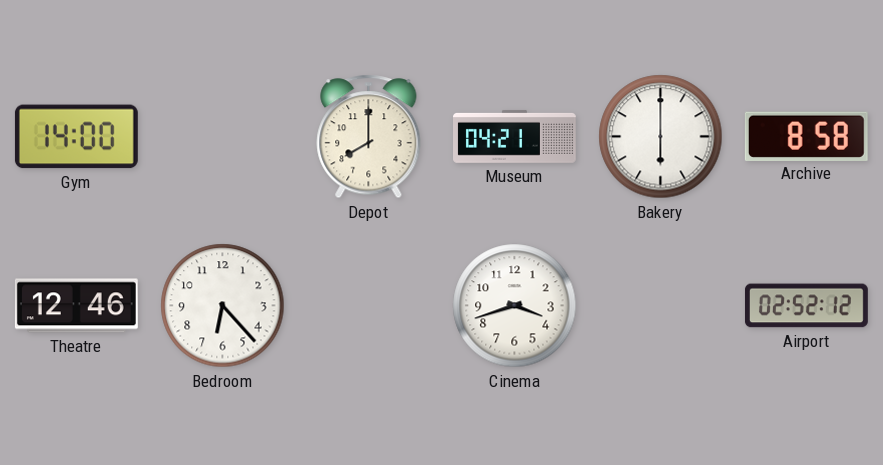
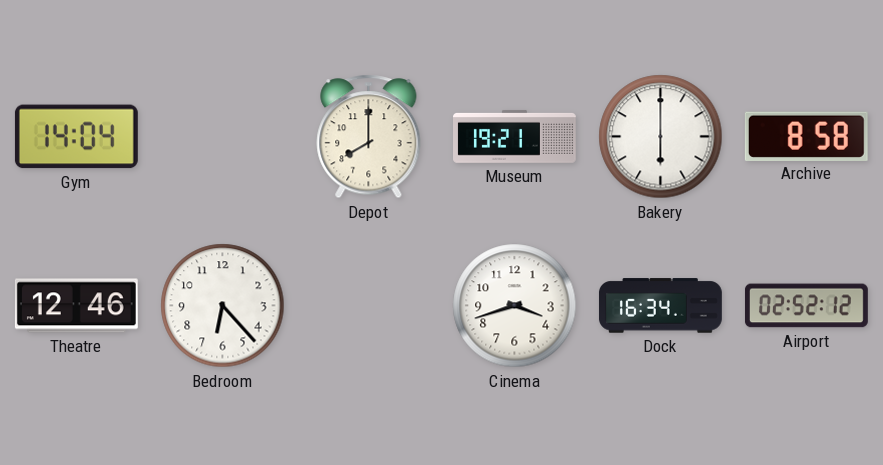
Gym: 14:00 -> 14:04 (76, 137)
Museum: 04:21 -> 19:21 (515, 136)
Dock: none -> 16:34 (660, 306)
